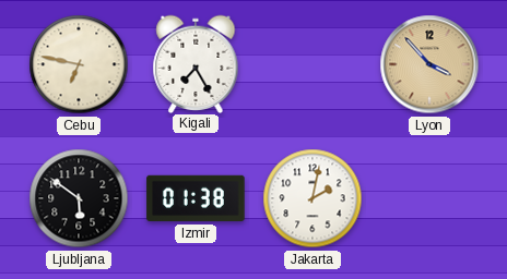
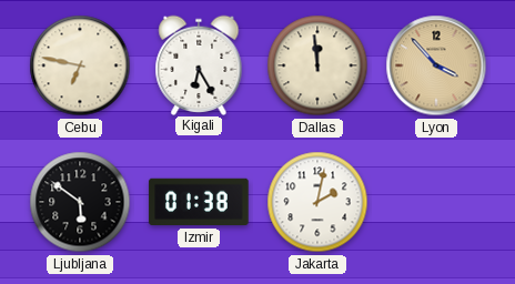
Kigali: 7:25 -> 6:25 (199, 64)
Dallas: none -> 11:59 (317, 65)
